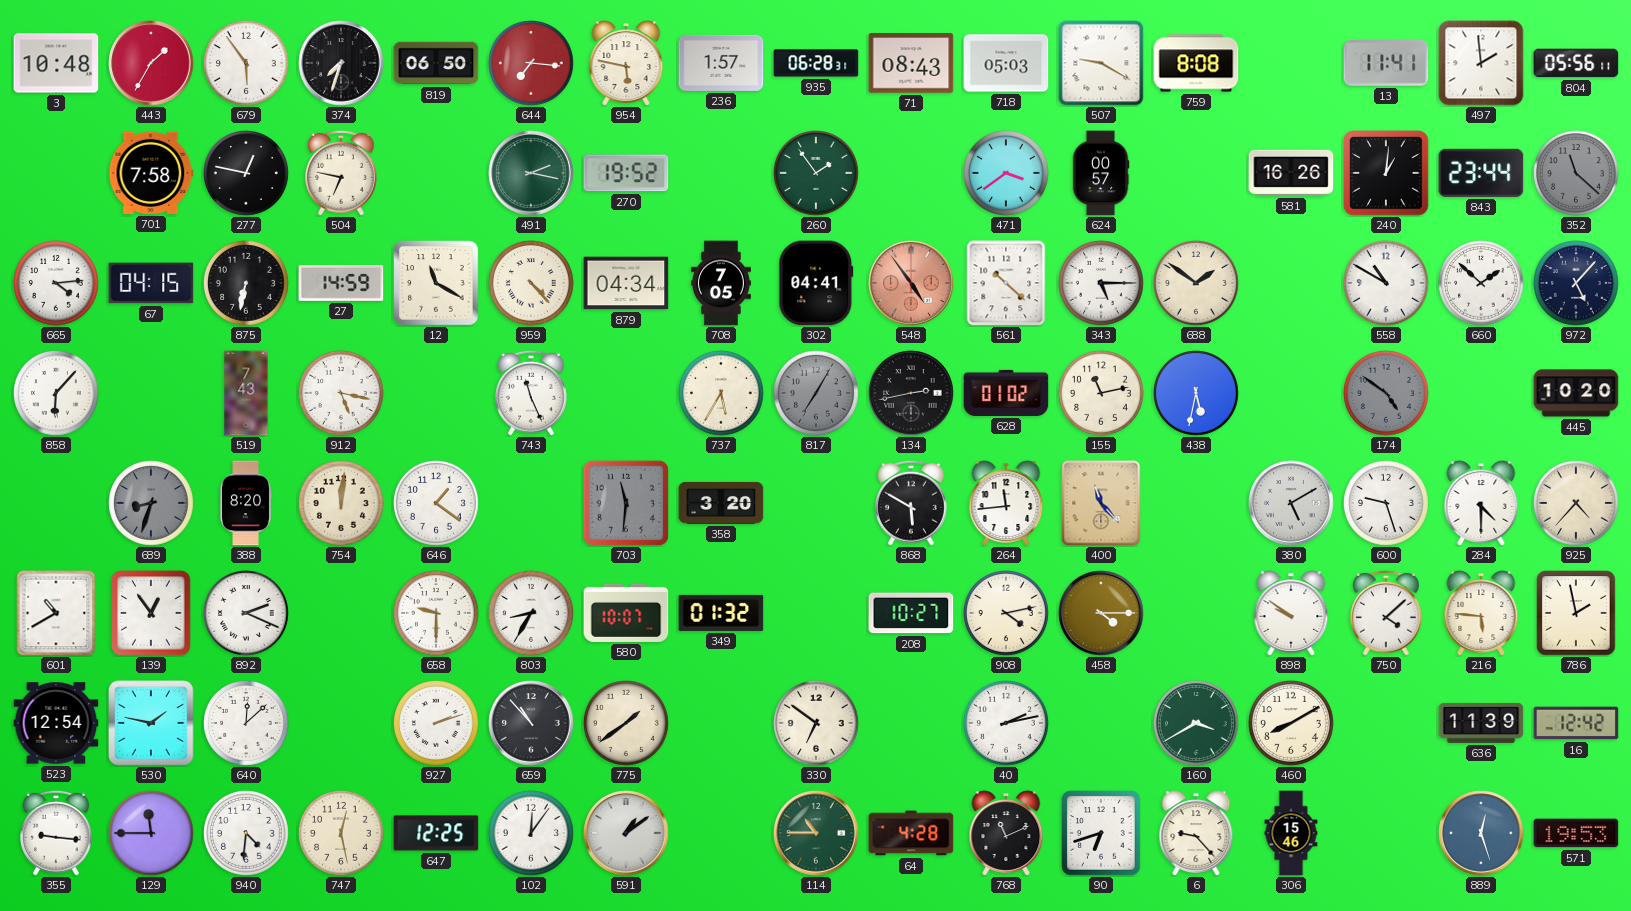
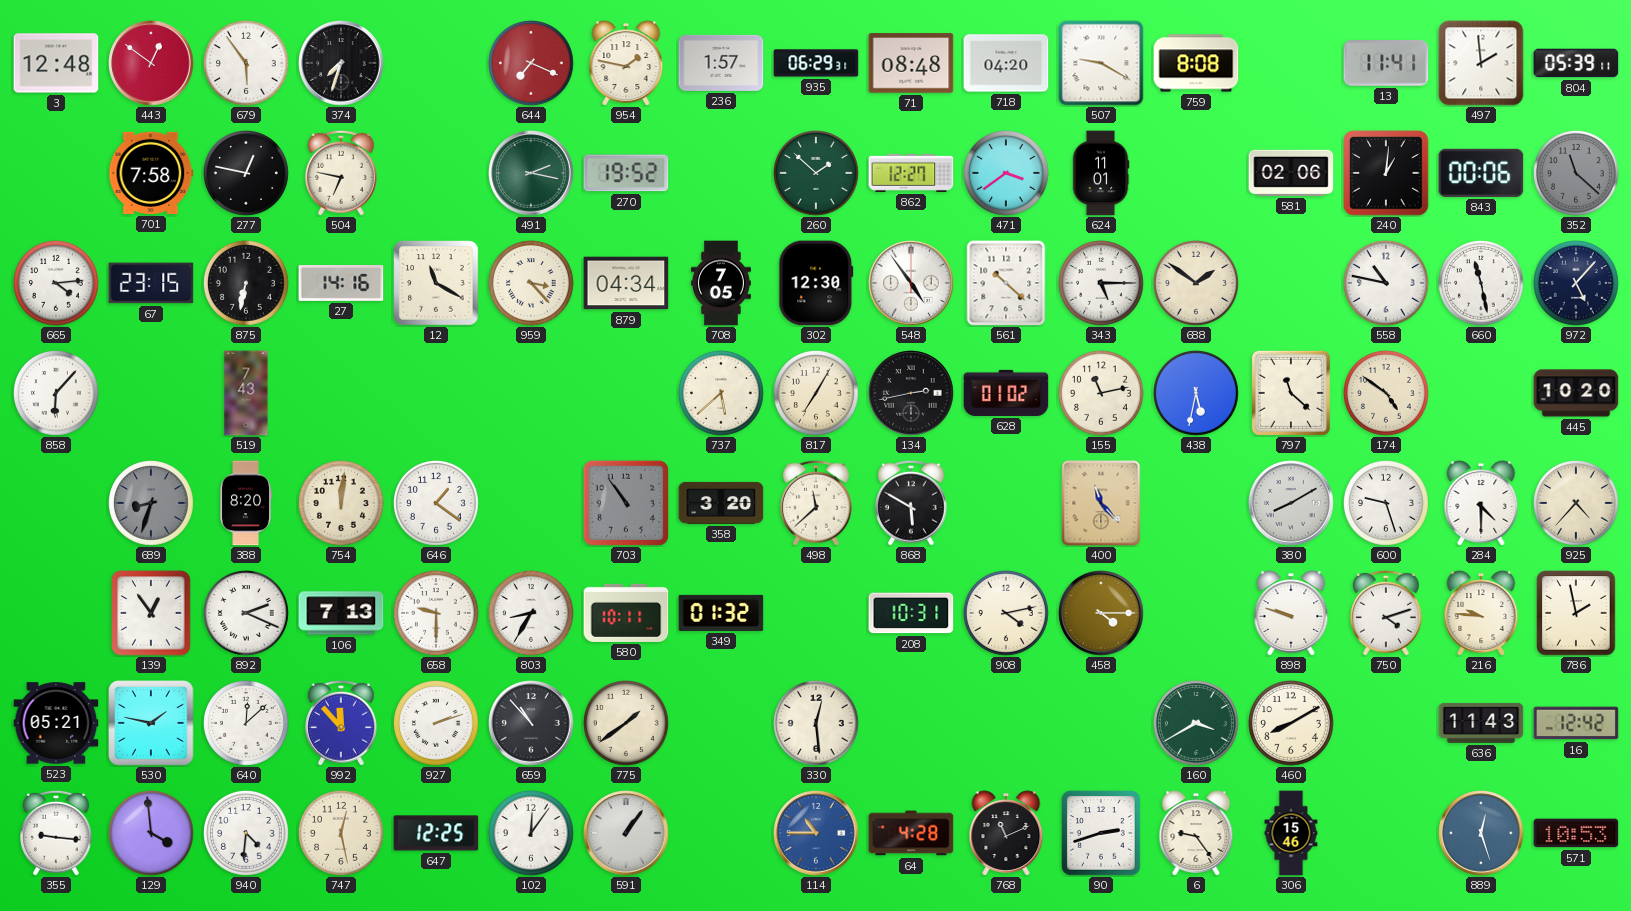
3: 10:48 -> 12:48 (56, 63)
443: 1:35 -> 12:51 (151, 63)
819: 06:50 -> none (436, 63)
644: 7:16 -> 7:19 (532, 64)
954: 5:47 -> 1:47 (626, 63)
935: 06:28 -> 06:29 (816, 63)
71: 08:43 -> 08:48 (911, 63)
718: 05:03 -> 04:20 (1006, 63)
804: 05:56 -> 05:39 (1576, 63)
260: 1:54 -> 1:52 (817, 174)
862: none -> 12:27 (911, 173)
624: 00:57 -> 11:01 (1101, 173)
581: 16:26 -> 02:06 (1291, 173)
843: 23:44 -> 00:06 (1481, 173)
67: 04:15 -> 23:15 (151, 283)
27: 14:59 -> 14:16 (341, 284)
959: 4:23 -> 3:23 (532, 284)
302: 04:41 -> 12:30 (816, 283)
548 dial: salmon -> white (911, 283)
558: 10:50 -> 10:47 (1387, 284)
660: 1:52 -> 11:28 (1482, 284)
912: 5:17 -> none (342, 394)
743: 11:26 -> none (532, 393)
737: 5:35 -> 5:38 (722, 394)
817 dial: grey -> cream (817, 394)
797: none -> 11:22 (1291, 393)
174 dial: grey -> cream (1387, 394)
703: 11:31 -> 10:54 (626, 503)
498: none -> 11:38 (817, 503)
264: 11:44 -> none (1006, 503)
380: 5:10 -> 8:10 (1291, 503)
601: 10:40 -> none (56, 613)
106: none -> 7:13 (341, 613)
580: 10:07 -> 10:11 (626, 613)
208: 10:27 -> 10:31 (911, 613)
898: 9:51 -> 9:48 (1291, 613)
750: 4:08 -> 4:12 (1387, 613)
216: 5:46 -> 9:46 (1481, 613)
523: 12:54 -> 05:21 (56, 723)
992: none -> 11:53 (342, 723)
330: 6:51 -> 12:29 (817, 724)
40: 2:13 -> none (1007, 724)
636: 11:39 -> 11:43 (1481, 723)
129: 11:45 -> 3:59 (152, 834)
591: 1:09 -> 1:06 (626, 833)
114 dial: green -> blue (816, 833)
90: 6:42 -> 2:42 (1101, 833)
6: 9:23 -> 9:24 (1196, 833)
571: 19:53 -> 10:53 (1576, 833)
